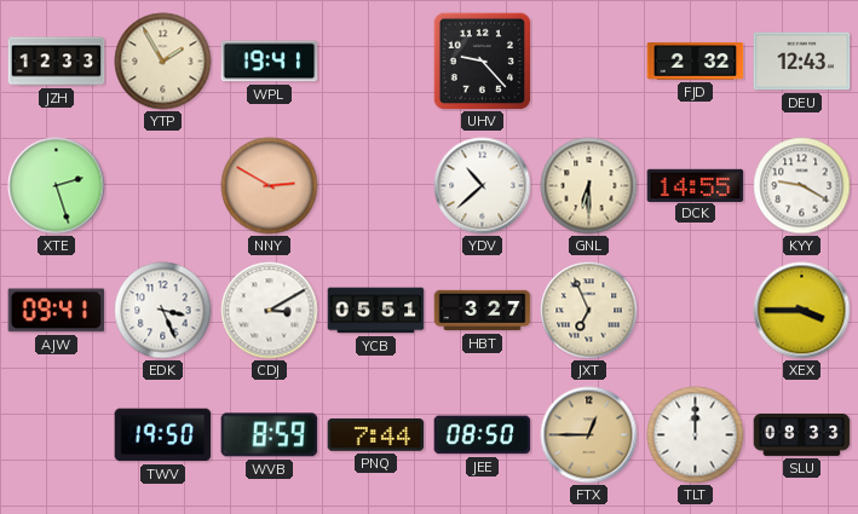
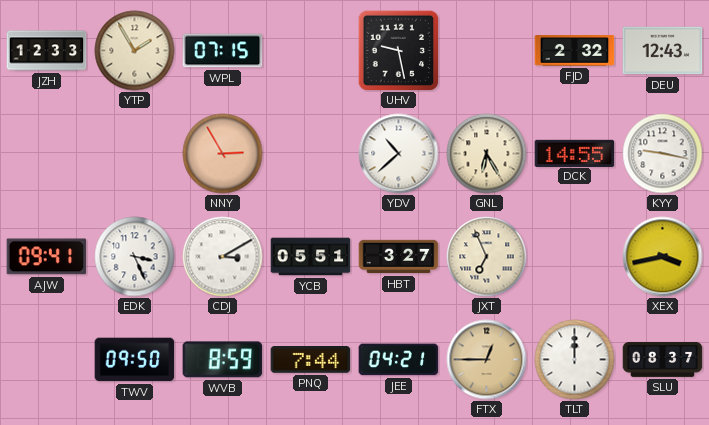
WPL: 19:41 -> 07:15 (223, 51)
UHV: 9:23 -> 9:28 (398, 50)
XTE: 2:27 -> none (57, 186)
NNY: 2:50 -> 2:55 (223, 154)
GNL: 6:30 -> 6:25 (487, 154)
KYY: 9:20 -> 9:17 (663, 154)
XEX: 3:45 -> 3:43 (663, 257)
TWV: 19:50 -> 09:50 (135, 360)
JEE: 08:50 -> 04:21 (399, 360)
SLU: 08:33 -> 08:37 (663, 359)
